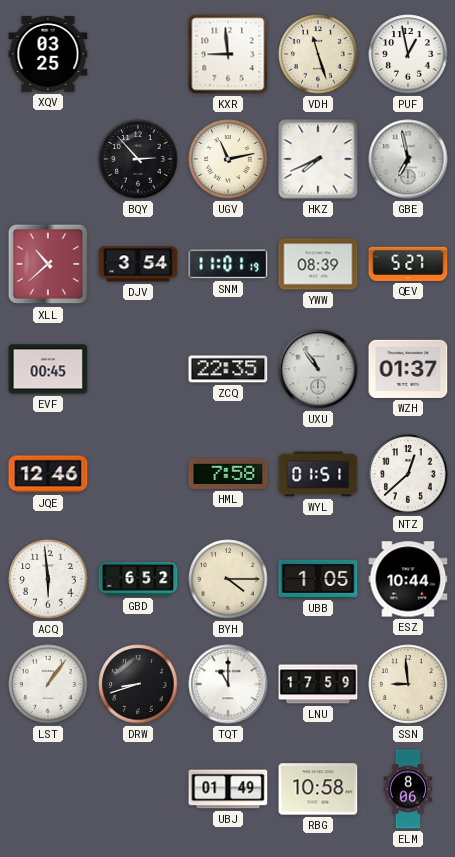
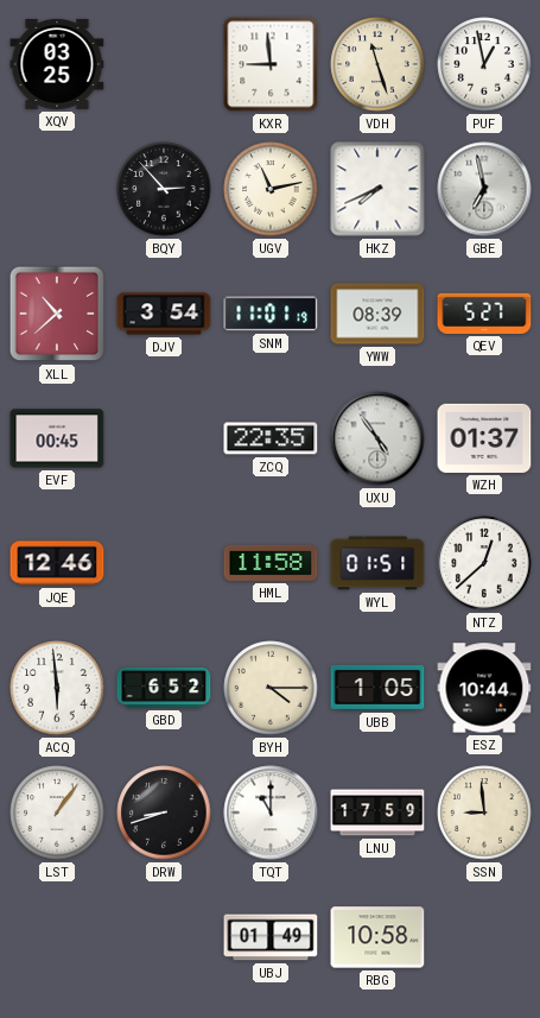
UXU: 10:54 -> 4:54 (377, 438)
HML: 7:58 -> 11:58 (271, 563)
ELM: 8:06 -> none (408, 789)
